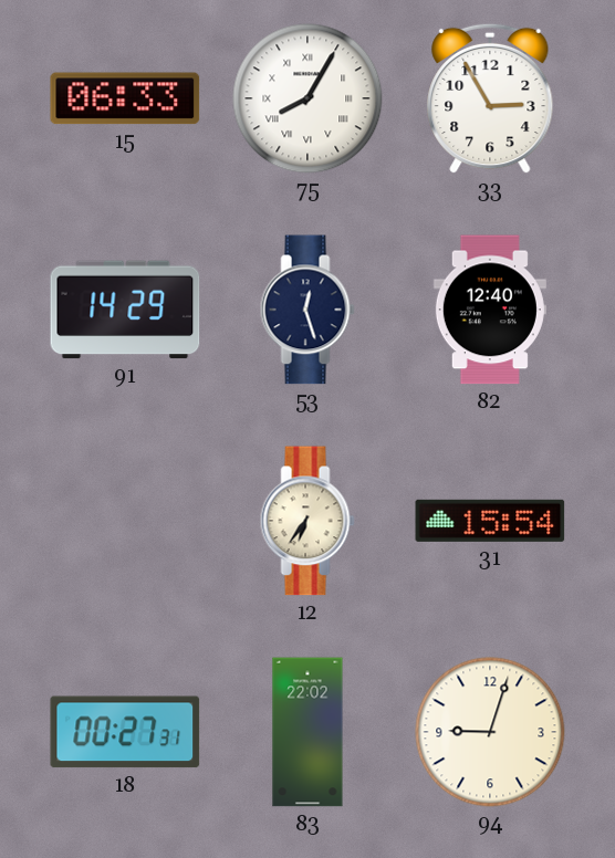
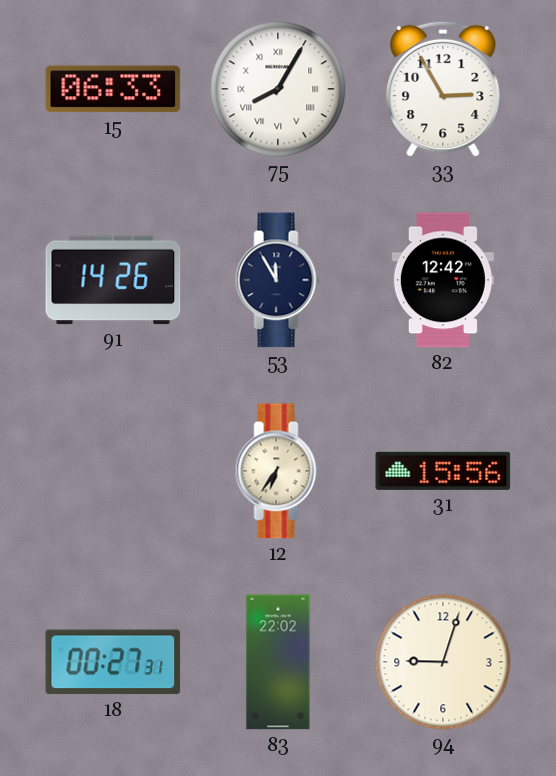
91: 14:29 -> 14:26 (113, 280)
53: 12:27 -> 11:55 (278, 280)
82: 12:40 -> 12:42 (443, 280)
31: 15:54 -> 15:56 (443, 471)
